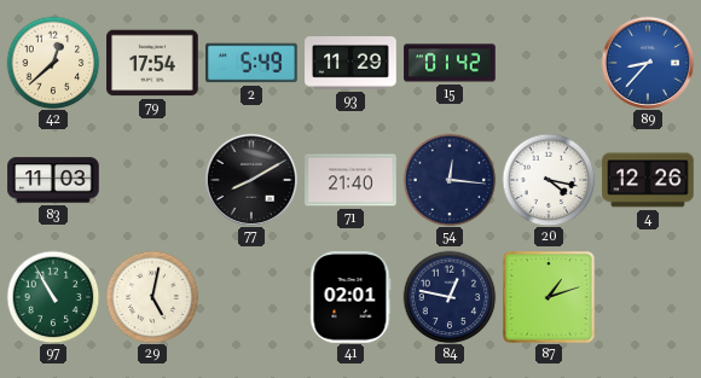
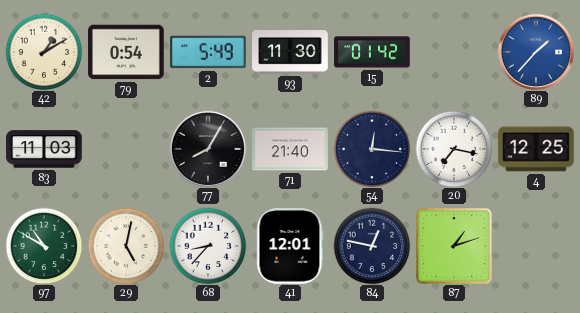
42: 12:38 -> 1:10 (44, 52)
79: 17:54 -> 0:54 (126, 52)
93: 11:29 -> 11:30 (290, 52)
89: 8:37 -> 1:37 (535, 51)
77: 8:10 -> 8:05 (207, 148)
20: 4:17 -> 7:17 (454, 149)
4: 12:26 -> 12:25 (536, 149)
97: 10:55 -> 10:50 (44, 246)
68: none -> 8:37 (208, 246)
41: 02:01 -> 12:01 (290, 246)
